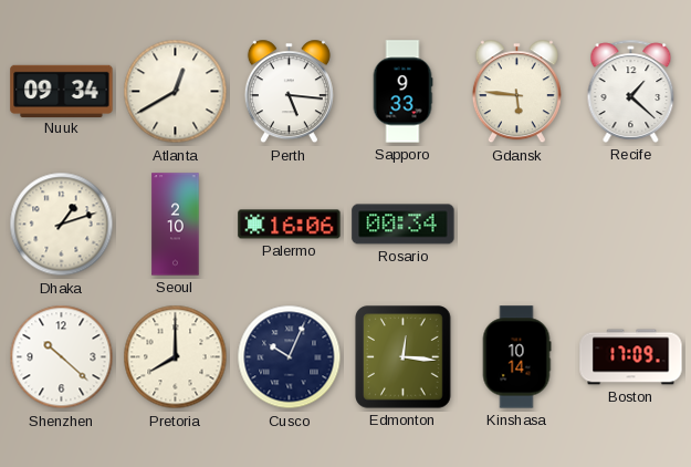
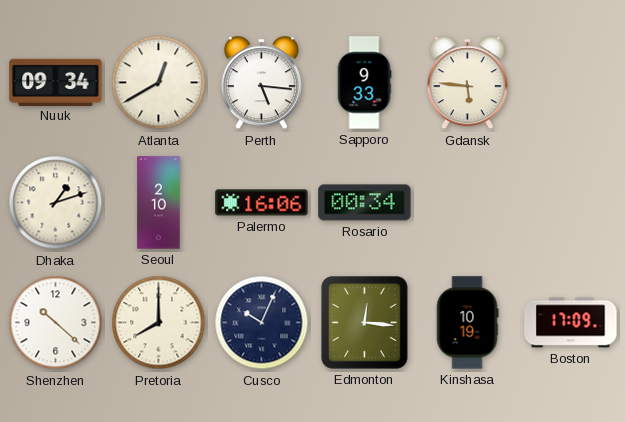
Recife: 1:22 -> none (631, 91)
Kinshasa: 10:14 -> 10:19 (467, 323)
